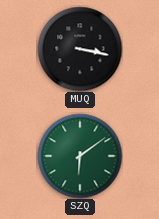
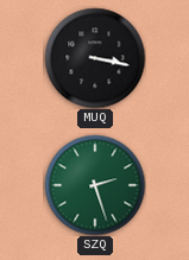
SZQ: 6:09 -> 2:27 (95, 185)
